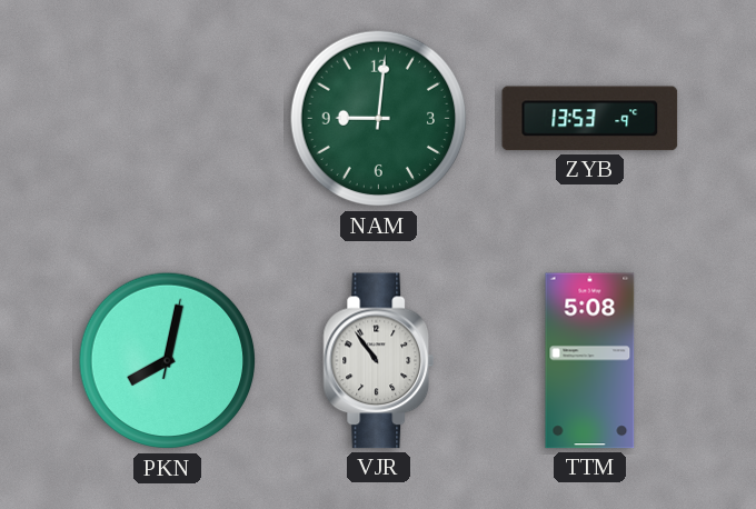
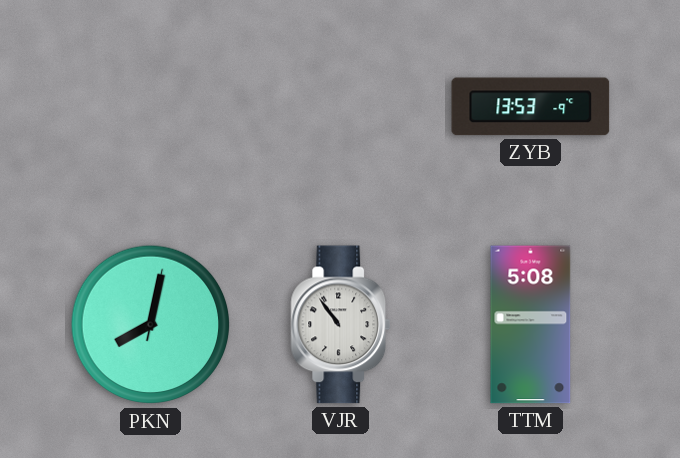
NAM: 9:01 -> none (379, 119)
